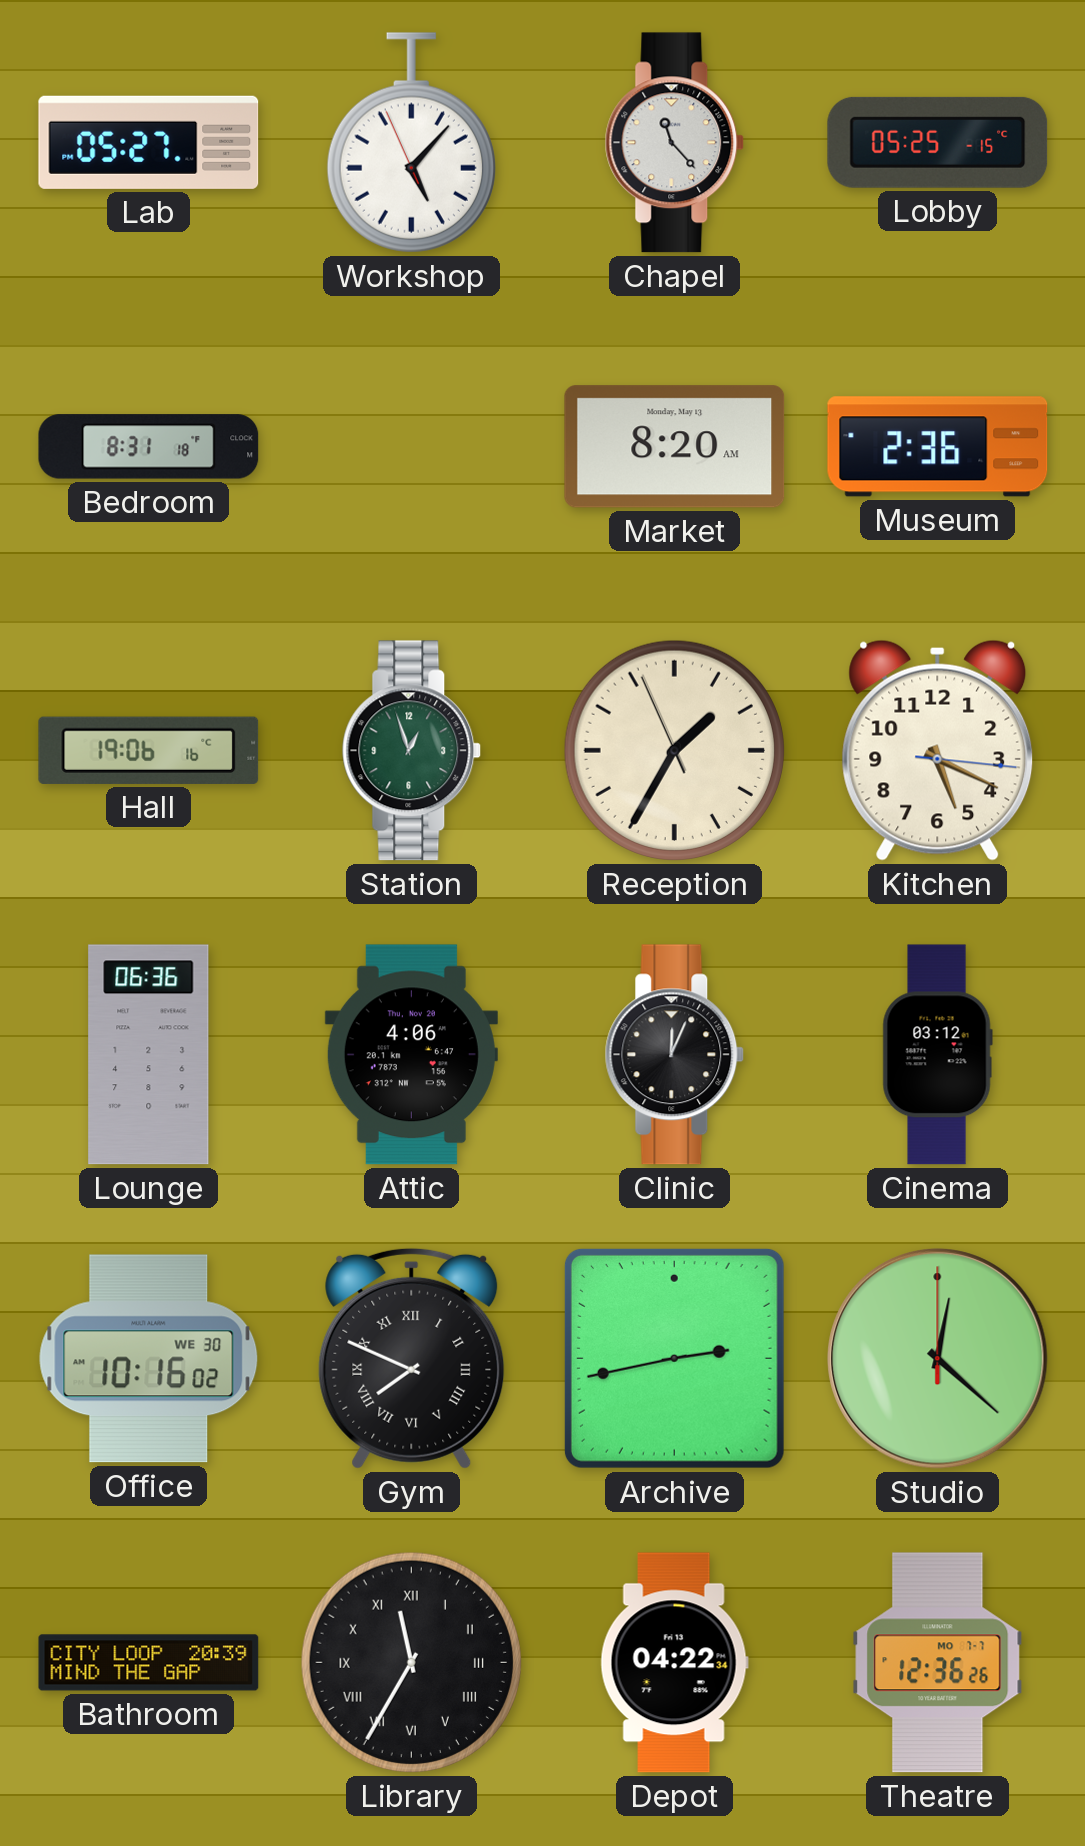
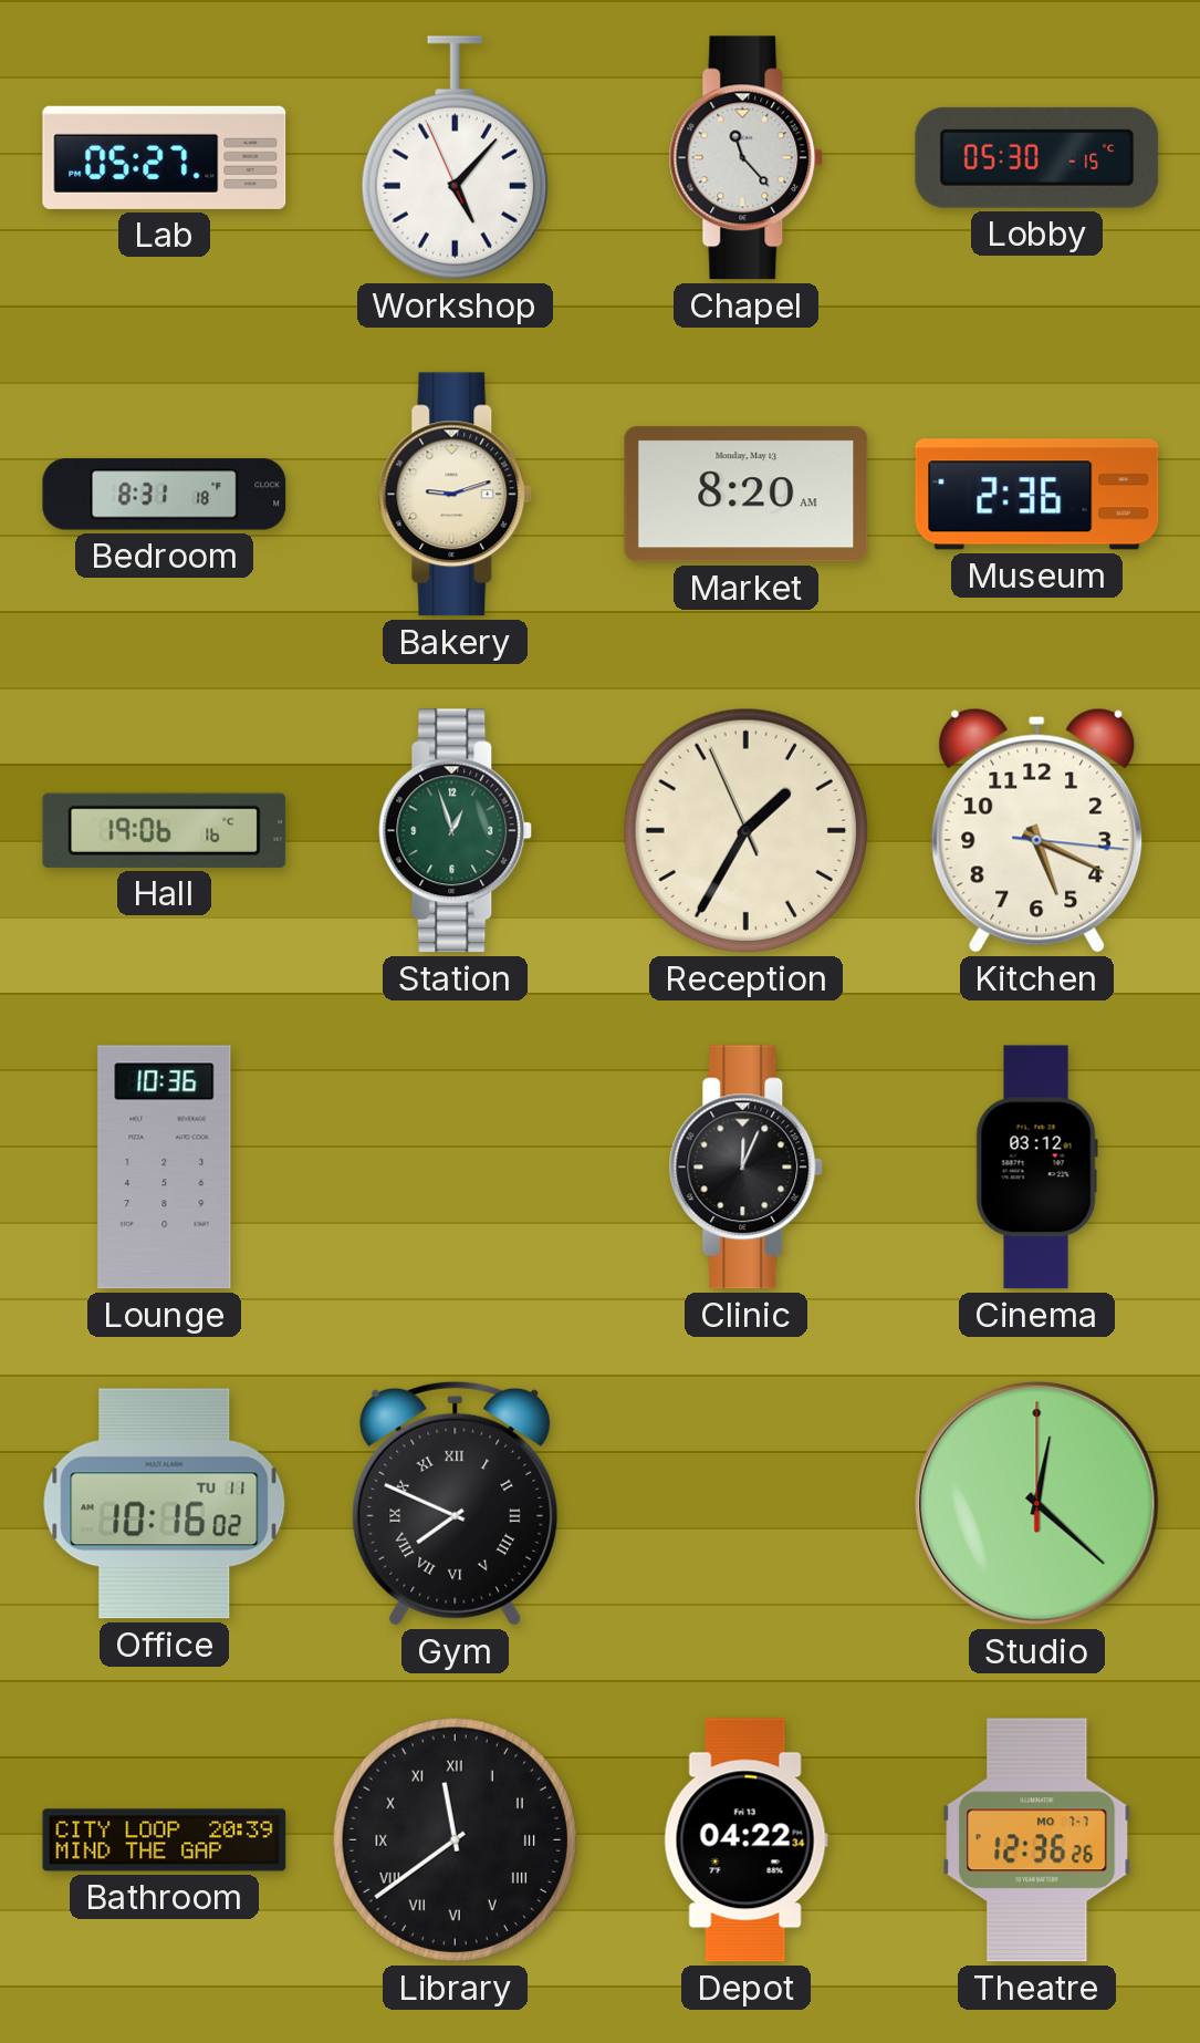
Lobby: 05:25 -> 05:30 (1037, 157)
Bakery: none -> 9:12 (456, 495)
Lounge: 06:36 -> 10:36 (165, 1168)
Attic: 4:06 -> none (411, 1055)
Office date: WE 30 -> TU 11 (165, 1504)
Archive: 2:43 -> none (674, 1358)
Library: 11:35 -> 11:39 (455, 1839)
